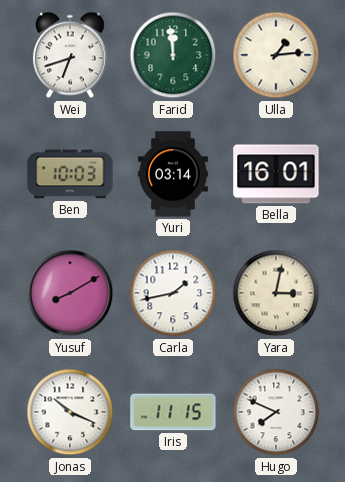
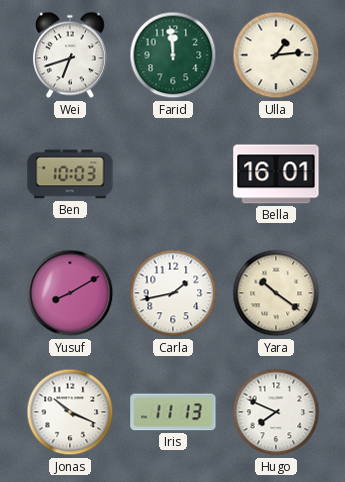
Yuri: 03:14 -> none (173, 174)
Yara: 3:02 -> 10:21 (276, 293)
Iris: 11:15 -> 11:13 (173, 412)
